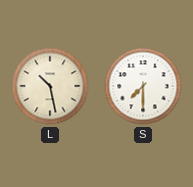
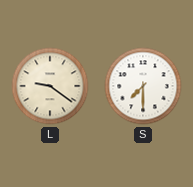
L: 10:28 -> 9:21 (50, 86)
